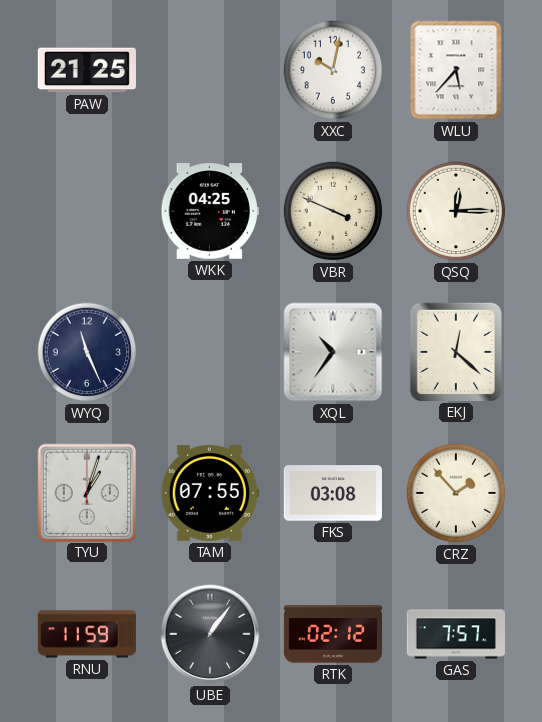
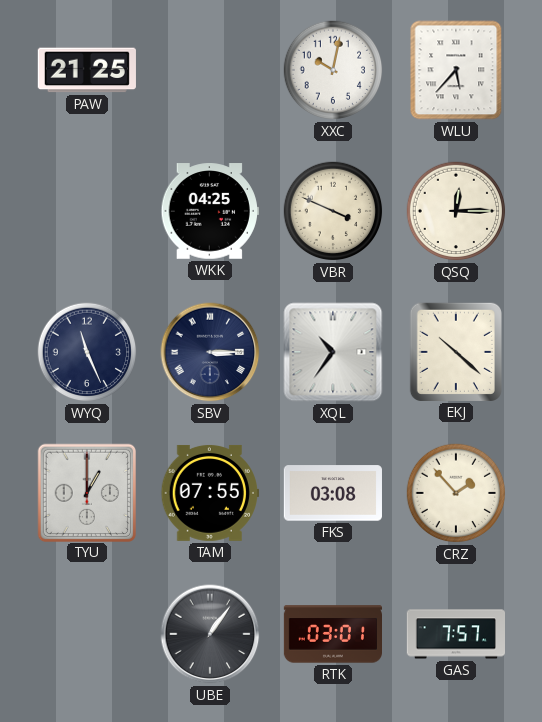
SBV: none -> 3:15 (210, 352)
EKJ: 12:22 -> 10:22 (456, 352)
TYU: 1:03 -> 1:00 (86, 492)
RNU: 11:59 -> none (86, 634)
RTK: 02:12 -> 03:01 (332, 634)
